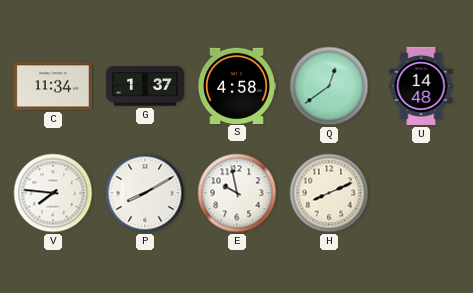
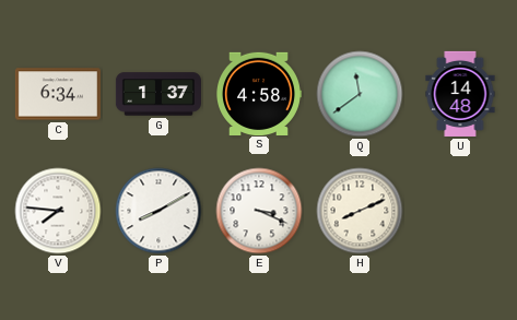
C: 11:34 -> 6:34 (58, 94)
Q: 12:39 -> 11:39 (360, 94)
E: 9:58 -> 3:19 (259, 211)
